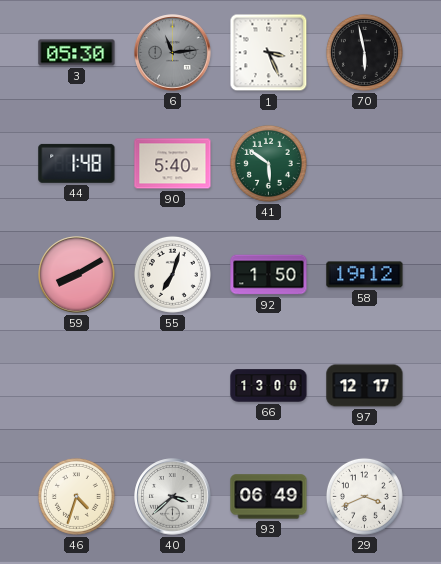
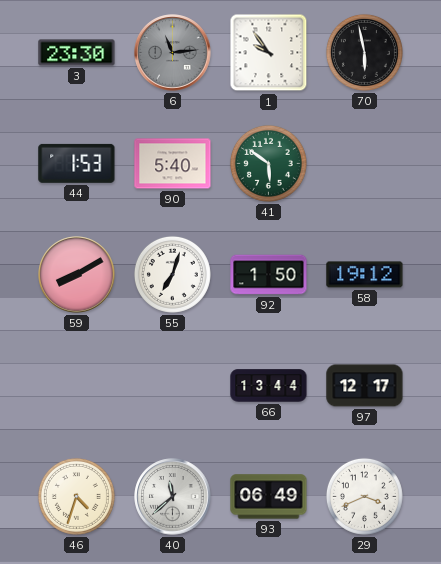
3: 05:30 -> 23:30 (77, 53)
1: 3:26 -> 9:54 (269, 53)
44: 1:48 -> 1:53 (77, 163)
66: 13:00 -> 13:44 (269, 386)
40: 3:38 -> 11:38 (173, 497)
